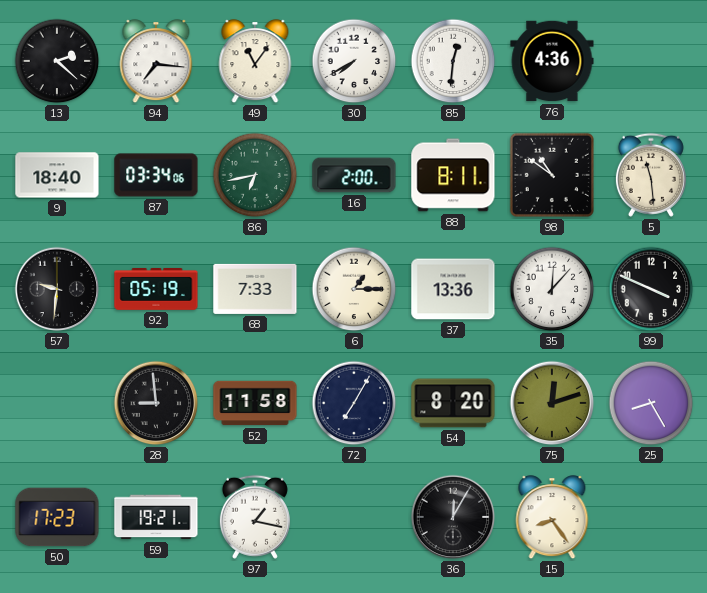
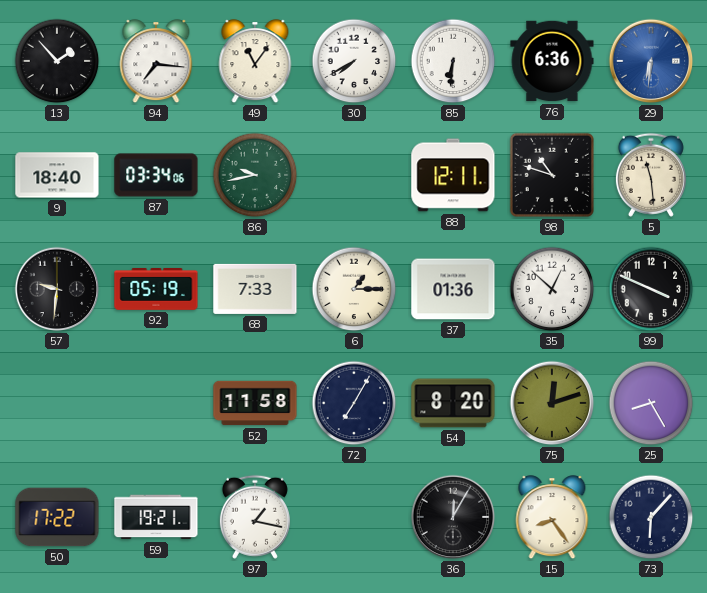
13: 2:22 -> 1:53 (57, 61)
85: 12:31 -> 6:31 (453, 61)
76: 4:36 -> 6:36 (552, 61)
29: none -> 6:31 (651, 61)
86: 6:43 -> 9:43 (255, 175)
16: 2:00 -> none (354, 175)
88: 8:11 -> 12:11 (453, 175)
98: 10:51 -> 10:48 (552, 175)
37: 13:36 -> 01:36 (453, 289)
35: 12:07 -> 12:52 (552, 289)
28: 8:59 -> none (156, 403)
50: 17:23 -> 17:22 (57, 517)
73: none -> 6:07 (651, 517)
